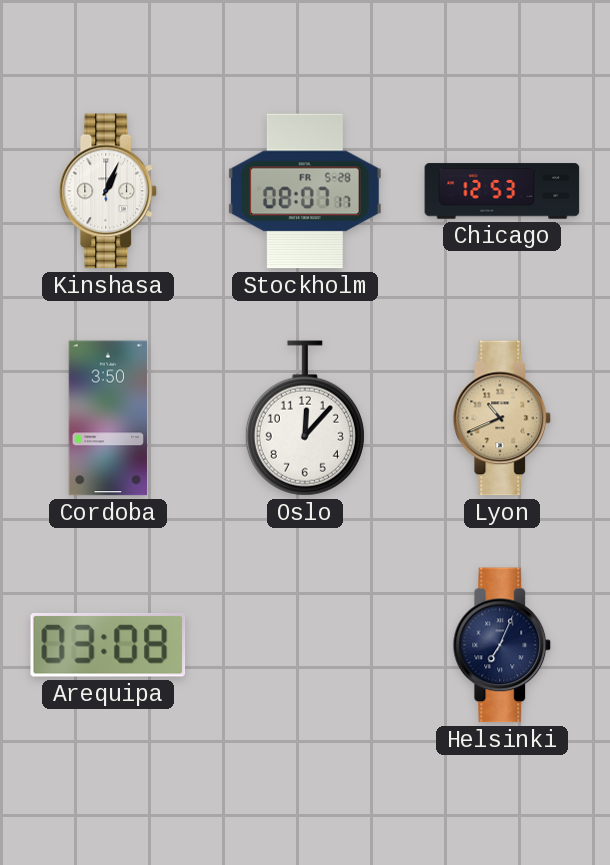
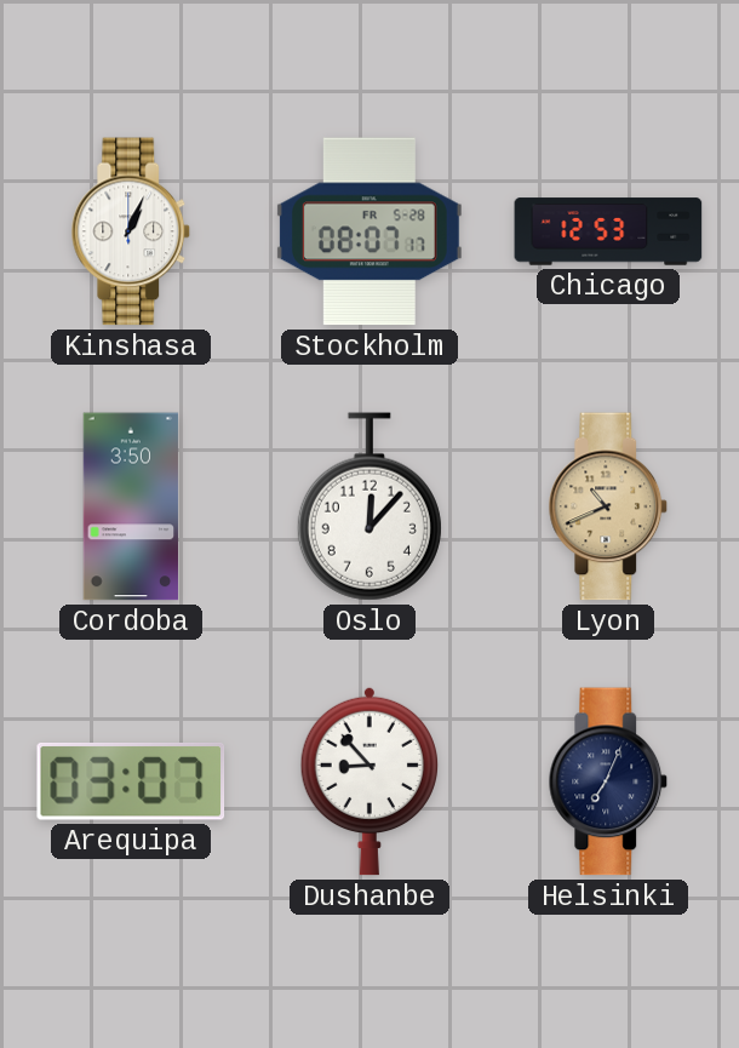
Arequipa: 03:08 -> 03:07 (131, 783)
Dushanbe: none -> 8:53 (368, 781)
